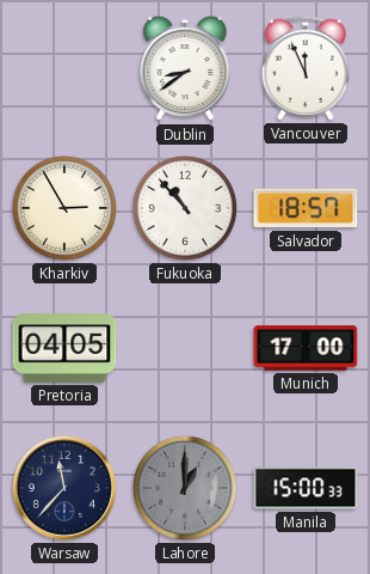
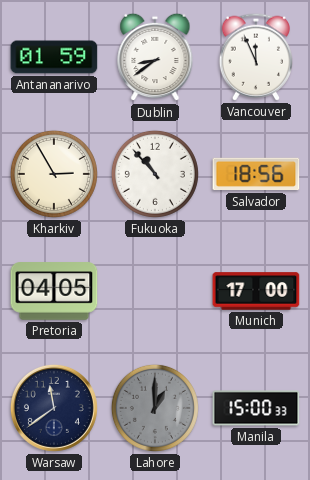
Antananarivo: none -> 01:59 (54, 57)
Salvador: 18:57 -> 18:56 (256, 174)
Warsaw: 11:37 -> 11:39 (54, 408)
